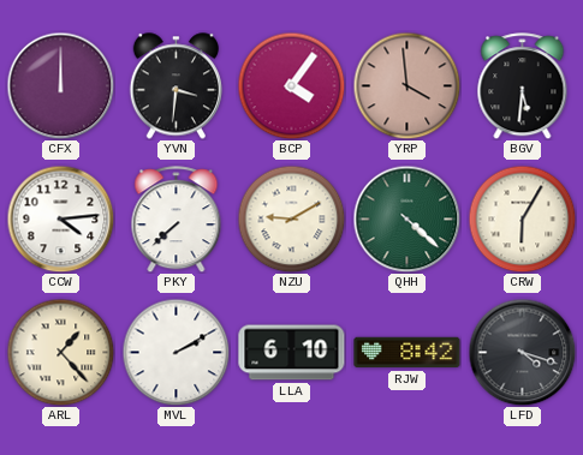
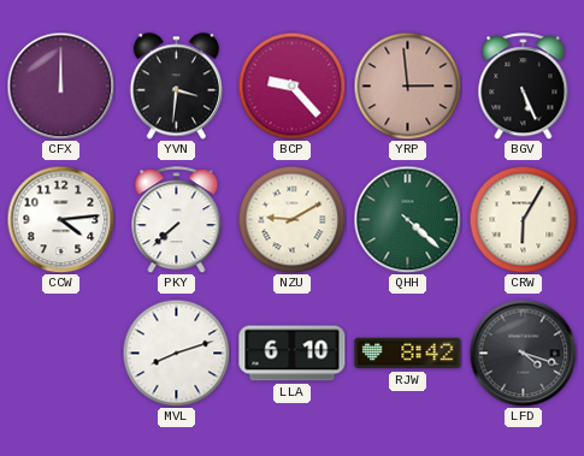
BCP: 4:06 -> 9:23 (291, 85)
YRP: 3:59 -> 2:59 (407, 85)
BGV: 5:31 -> 5:26 (524, 87)
ARL: 1:23 -> none (60, 352)
MVL: 2:10 -> 8:12 (176, 353)
